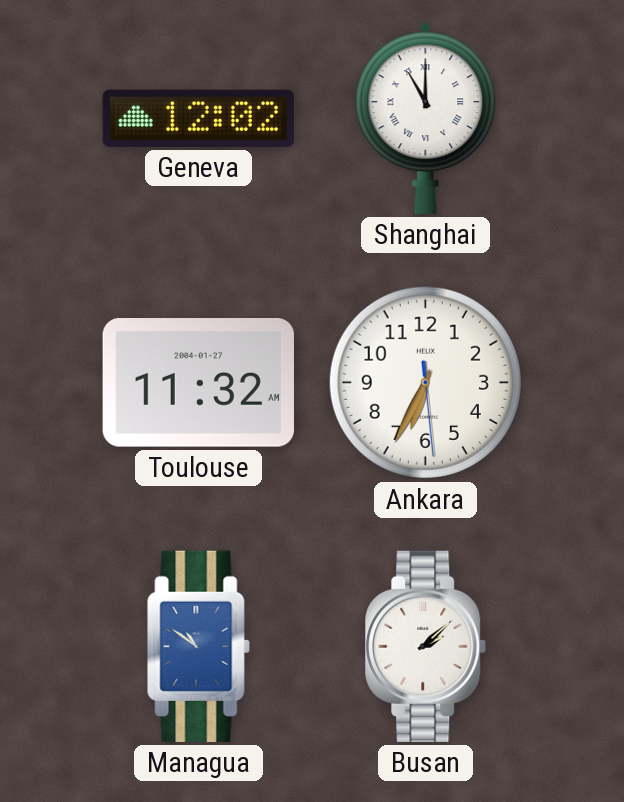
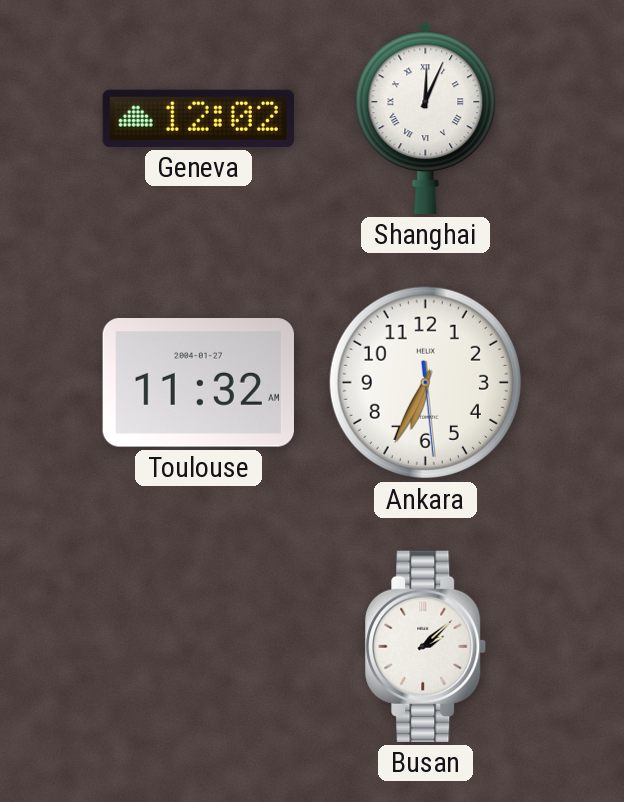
Shanghai: 11:00 -> 12:04 (426, 118)
Managua: 10:51 -> none (199, 646)
